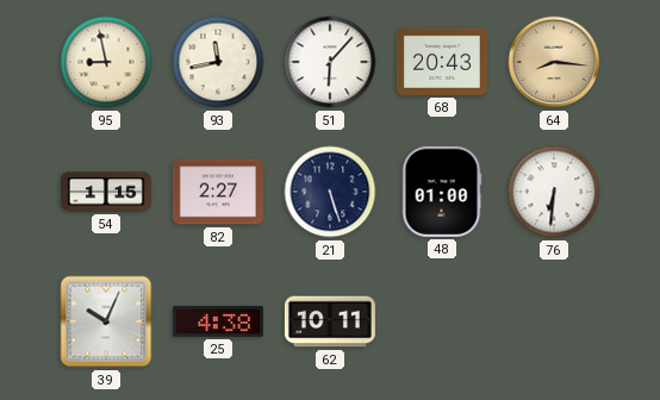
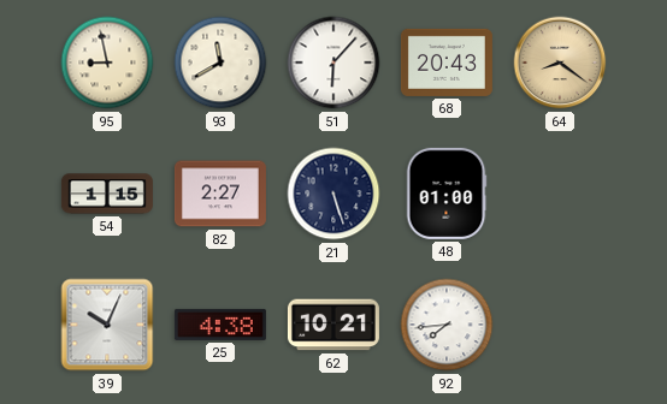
93: 11:43 -> 11:40 (220, 63)
64: 8:16 -> 8:21 (560, 63)
76: 6:31 -> none (554, 192)
62: 10:11 -> 10:21 (333, 325)
92: none -> 7:44 (447, 325)
